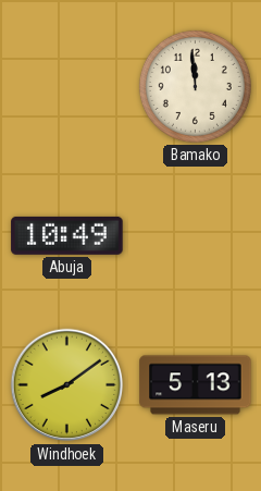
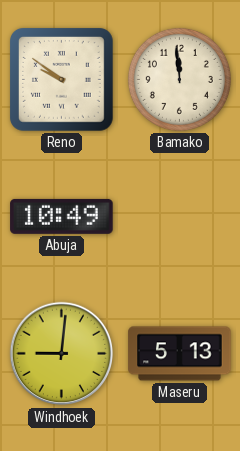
Reno: none -> 9:51 (61, 79)
Windhoek: 8:09 -> 9:01 (62, 354)
